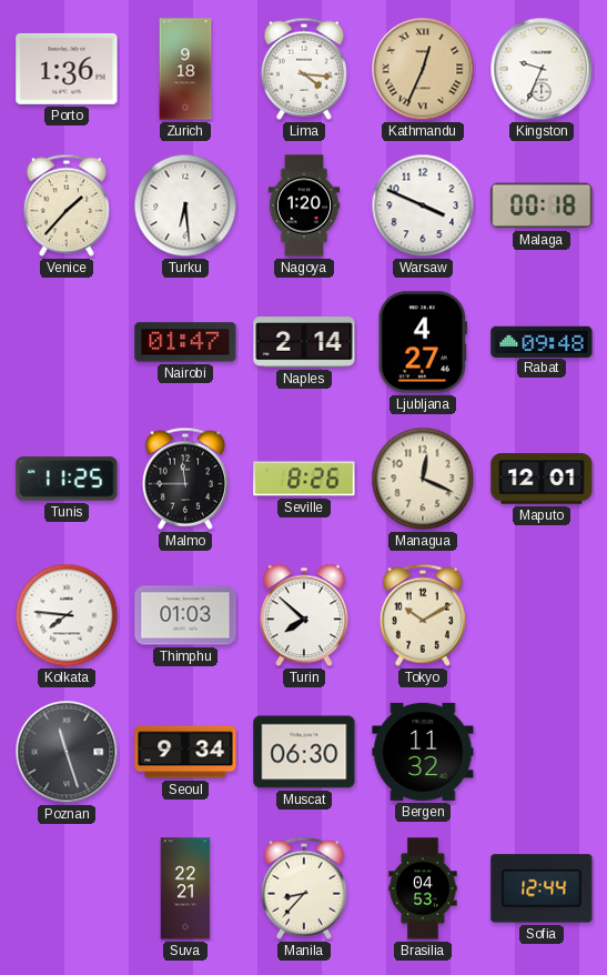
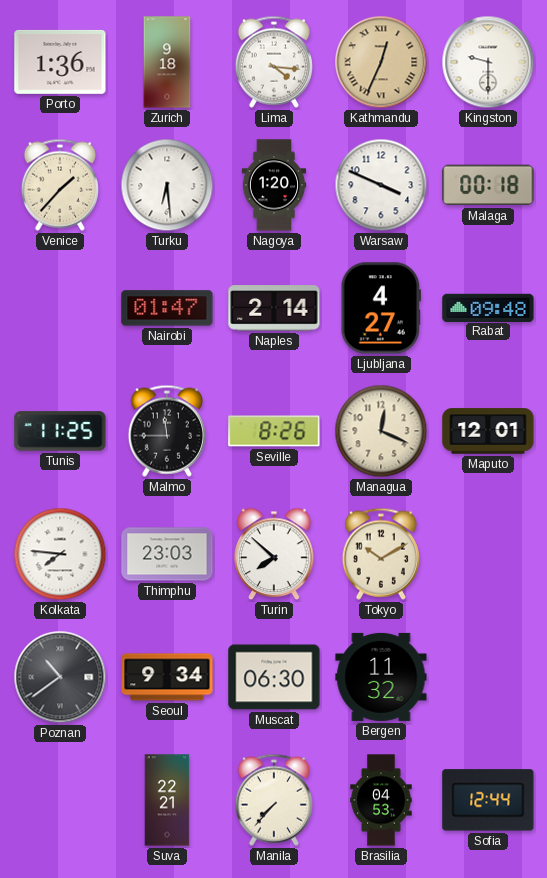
Kingston: 9:34 -> 9:30 (488, 62)
Thimphu: 01:03 -> 23:03 (167, 554)
Poznan: 11:27 -> 10:39 (60, 677)
Manila: 8:37 -> 7:37 (274, 800)
